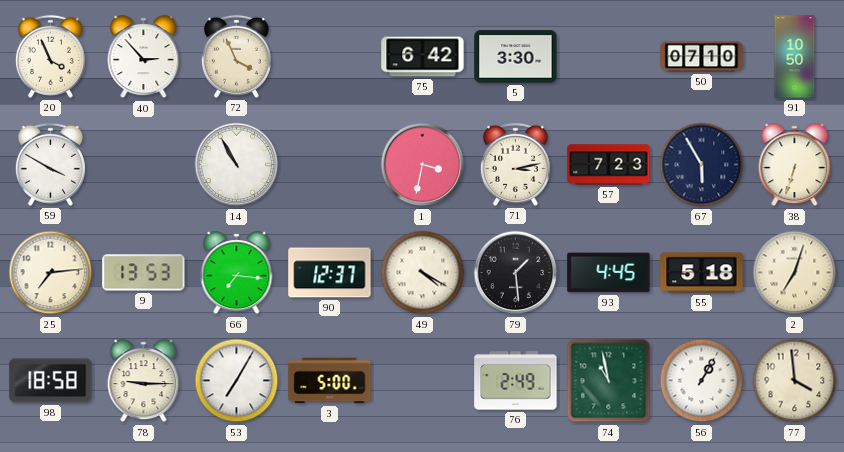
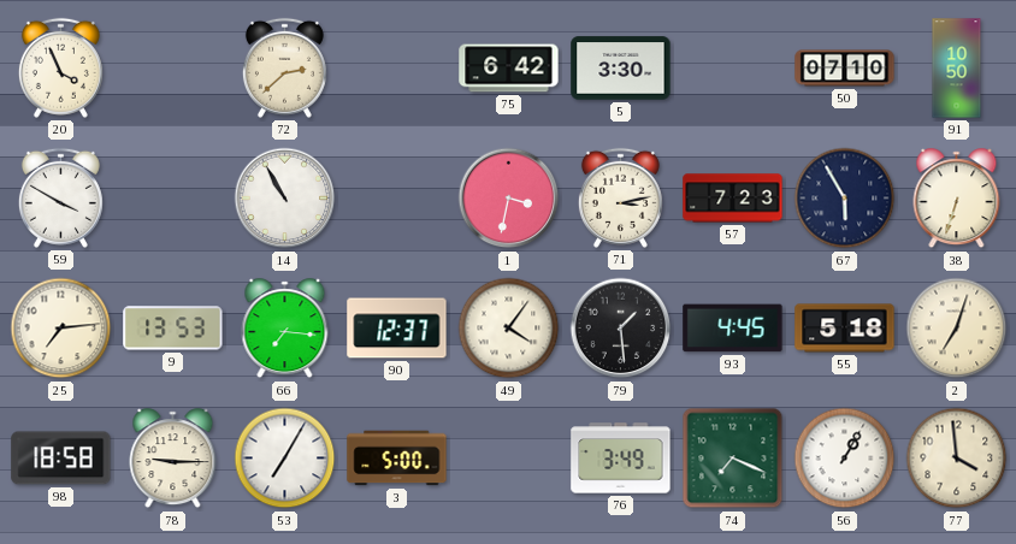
40: 2:53 -> none (144, 57)
72: 3:56 -> 2:38 (284, 67)
49: 4:20 -> 4:06 (509, 329)
76: 2:49 -> 3:49 (621, 459)
74: 10:58 -> 7:19 (733, 459)
